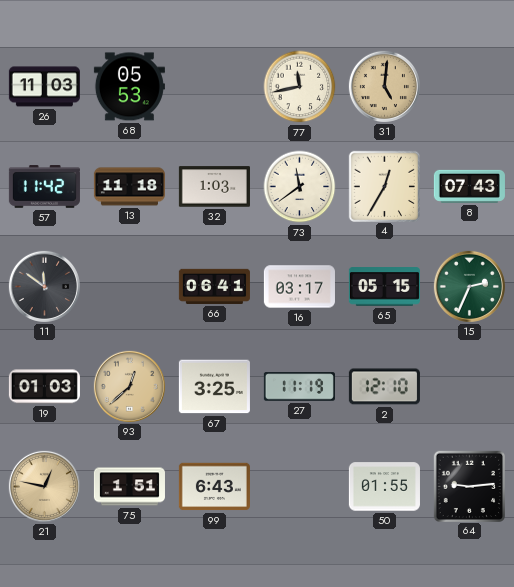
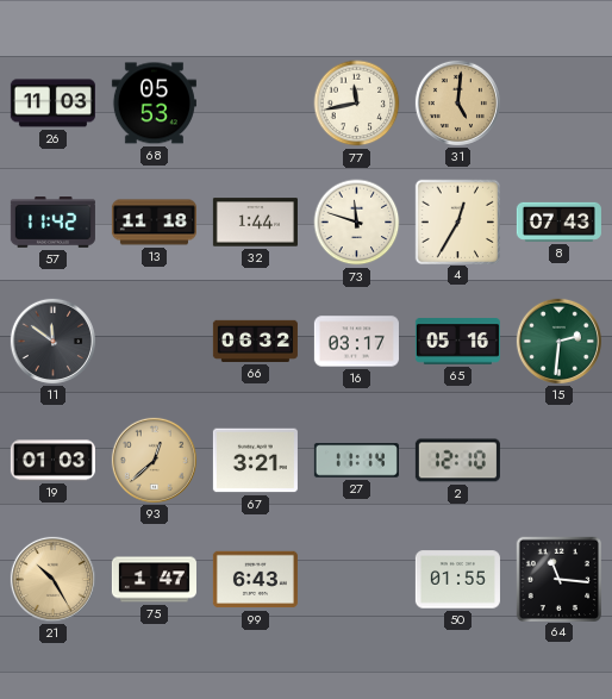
32: 1:03 -> 1:44 (255, 223)
73: 11:39 -> 11:48 (357, 223)
66: 06:41 -> 06:32 (255, 341)
65: 05:15 -> 05:16 (457, 342)
15: 2:34 -> 2:31 (558, 341)
67: 3:25 -> 3:21 (255, 461)
27: 11:19 -> 11:14 (356, 461)
21: 12:47 -> 10:25 (52, 579)
75: 1:51 -> 1:47 (154, 580)
64: 9:14 -> 11:16 (558, 579)
